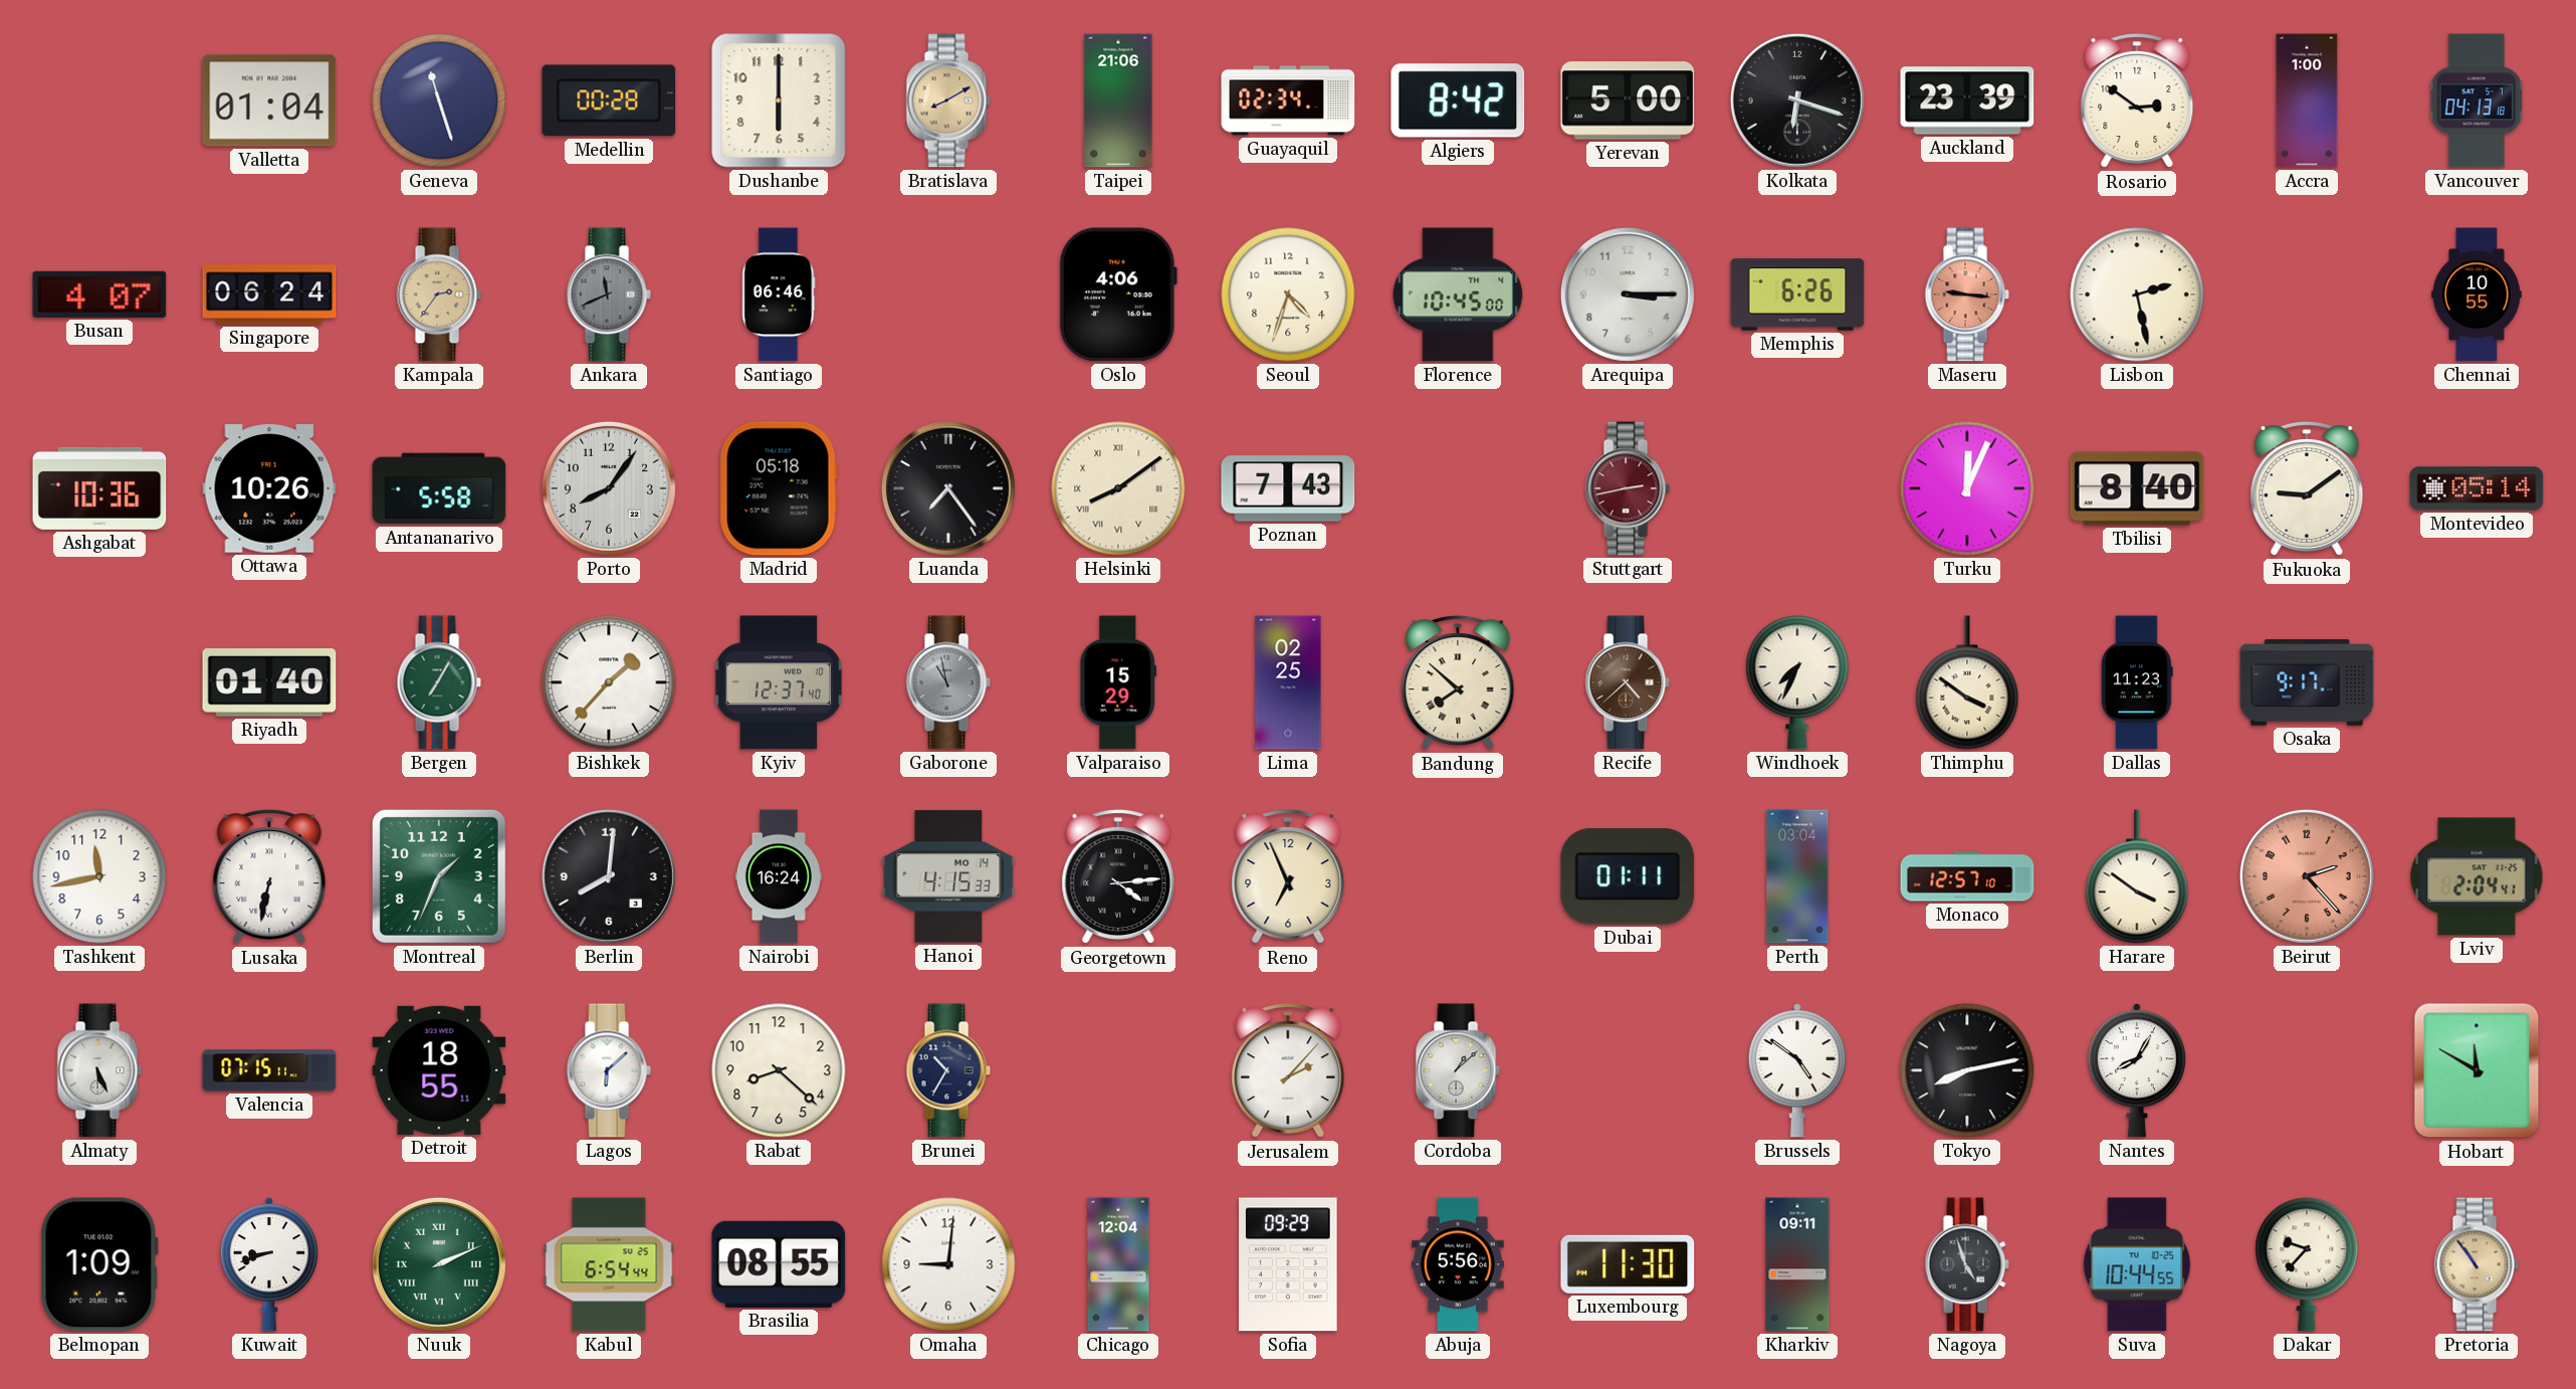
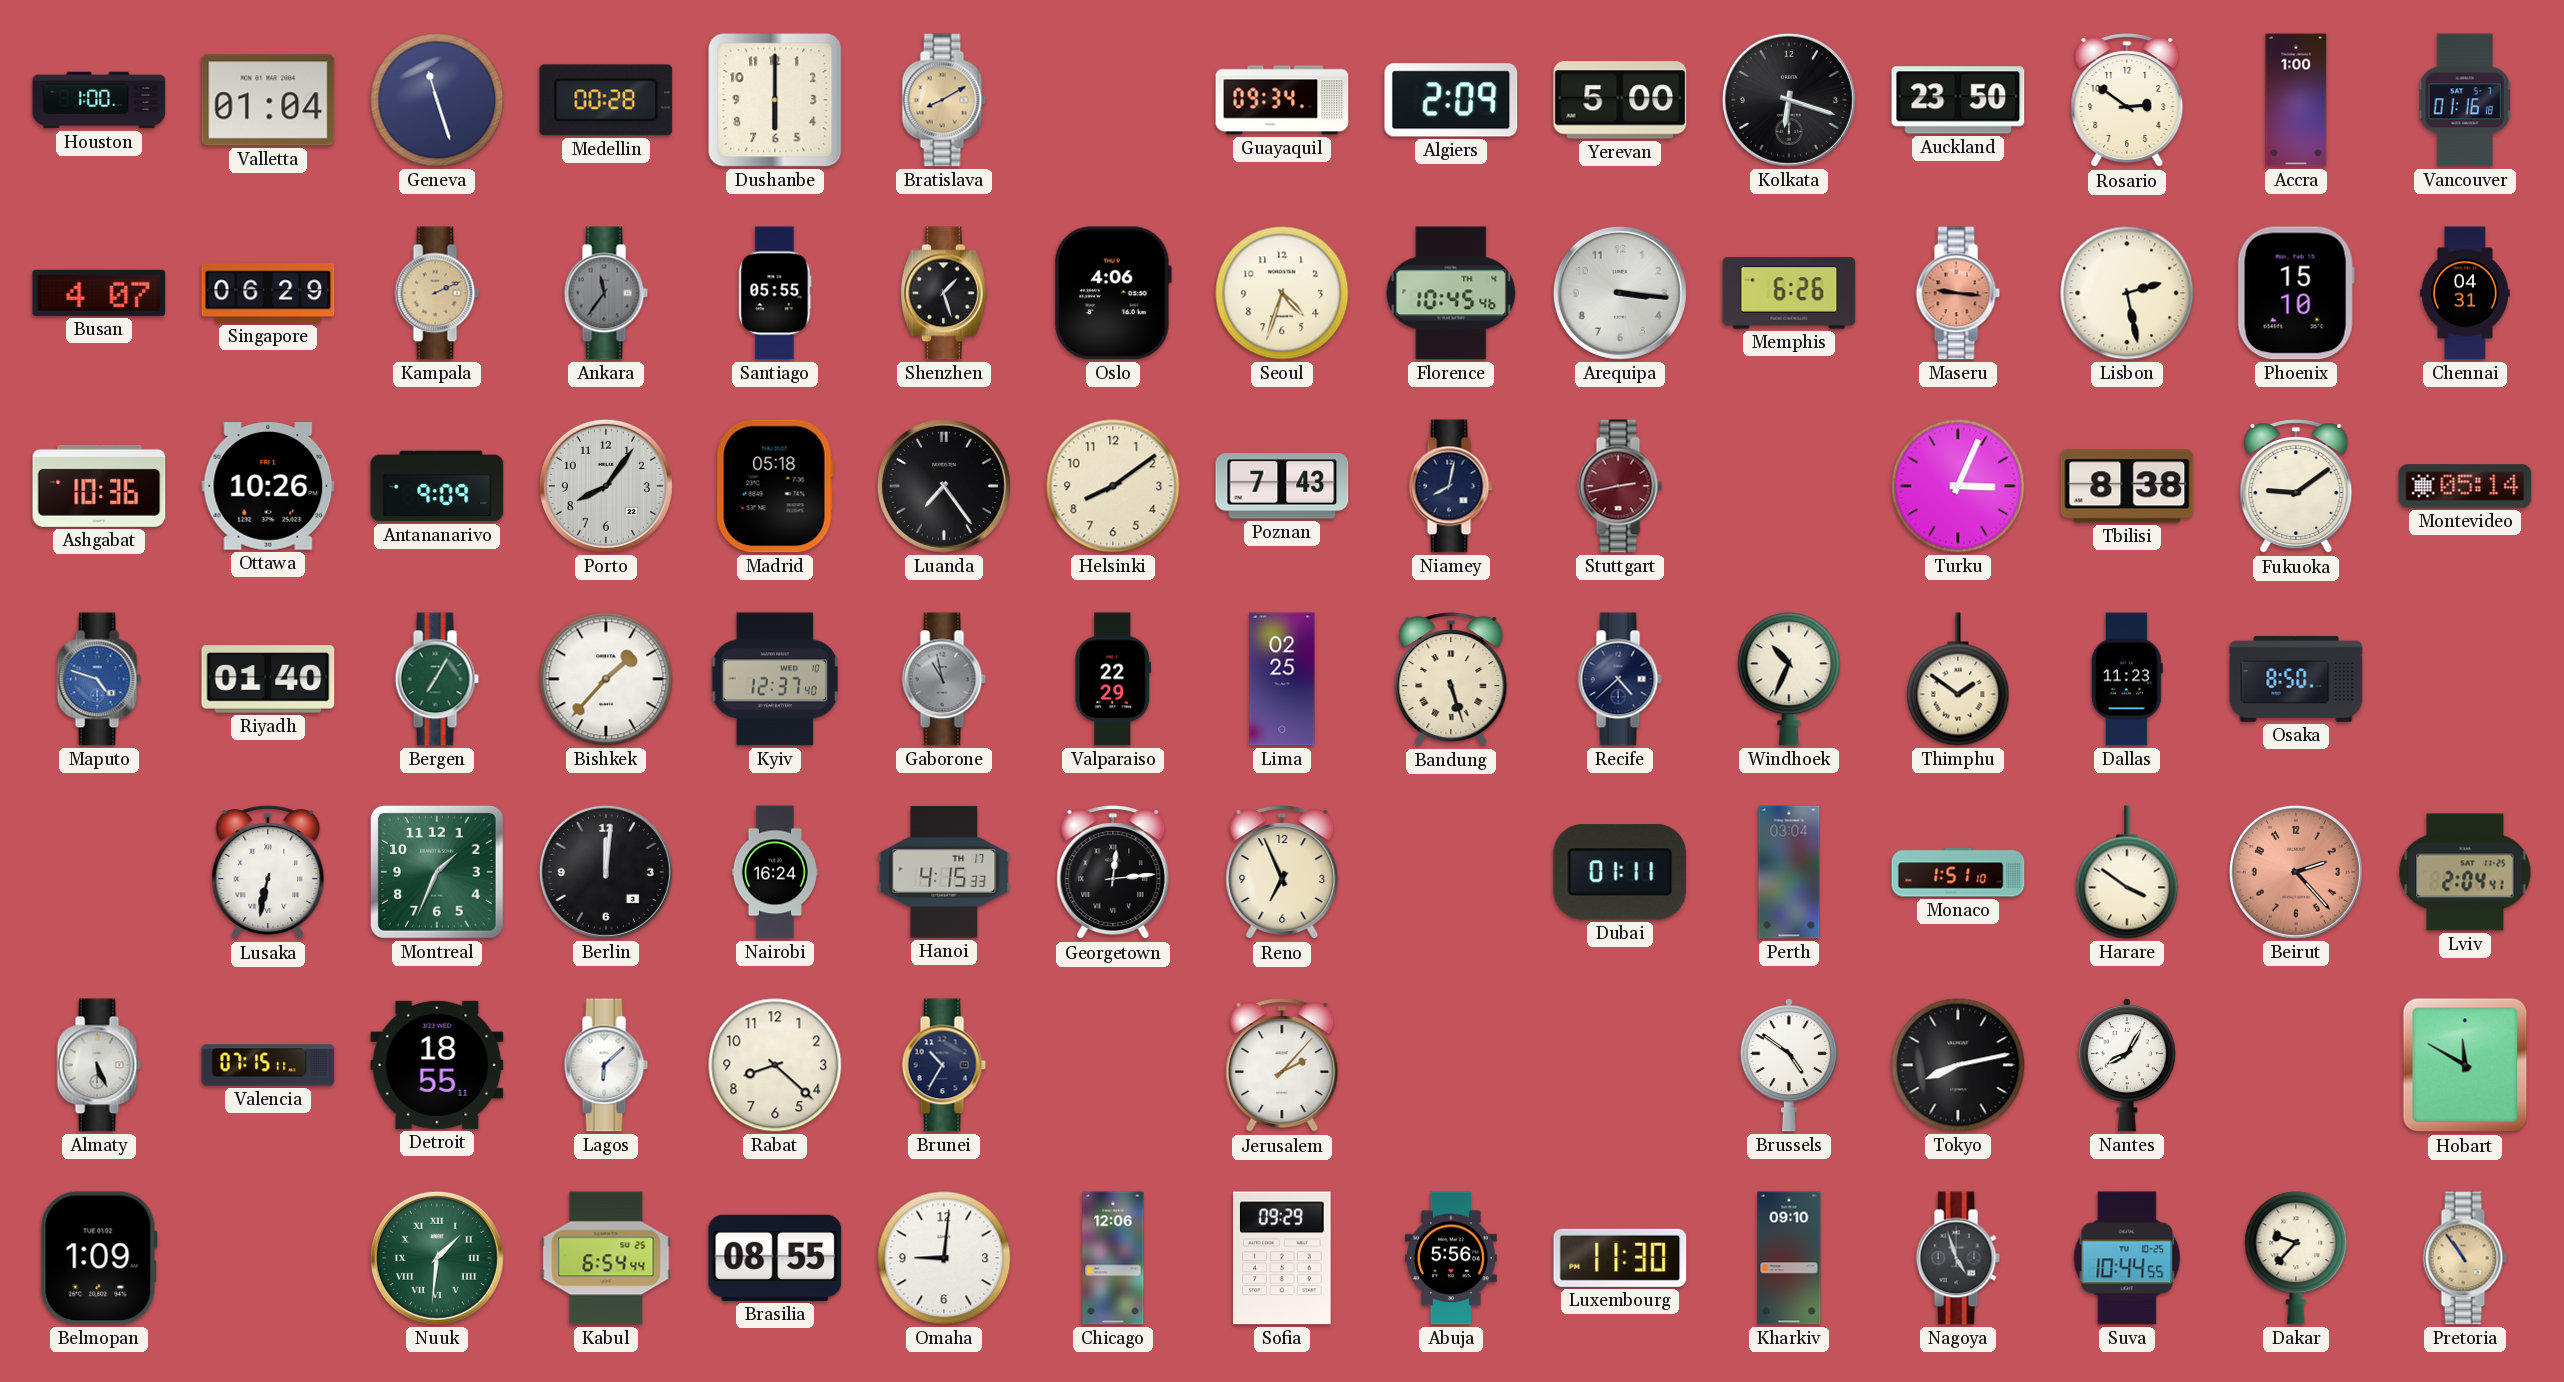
Houston: none -> 1:00 (99, 100)
Taipei: 21:06 -> none (1118, 101)
Guayaquil: 02:34 -> 09:34 (1282, 100)
Algiers: 8:42 -> 2:09 (1451, 100)
Auckland: 23:39 -> 23:50 (1958, 100)
Vancouver: 04:13 -> 01:16 (2465, 100)
Singapore: 06:24 -> 06:29 (268, 293)
Kampala: 2:36 -> 2:11 (437, 293)
Ankara: 11:41 -> 11:36 (606, 293)
Santiago: 06:46 -> 05:55 (775, 293)
Shenzhen: none -> 1:27 (944, 293)
Florence: 10:45:00 -> 10:45:46 (1451, 293)
Arequipa: 3:15 -> 3:16 (1620, 293)
Phoenix: none -> 15:10 (2296, 293)
Chennai: 10:55 -> 04:31 (2466, 293)
Antananarivo: 5:58 -> 9:09 (437, 486)
Helsinki numerals: Roman -> Arabic (1113, 486)
Niamey: none -> 8:02 (1451, 486)
Turku: 12:04 -> 3:04 (1958, 486)
Tbilisi: 8:40 -> 8:38 (2127, 486)
Maputo: none -> 4:48 (99, 679)
Valparaiso: 15:29 -> 22:29 (1113, 679)
Bandung: 7:52 -> 5:27 (1451, 680)
Recife dial: brown -> navy (1620, 679)
Windhoek: 7:34 -> 10:34 (1789, 679)
Thimphu: 3:51 -> 1:51 (1958, 679)
Osaka: 9:17 -> 8:50 (2296, 679)
Tashkent: 11:43 -> none (99, 876)
Berlin: 8:01 -> 12:01 (606, 872)
Hanoi date: MO 14 -> TH 17 (944, 872)
Georgetown: 4:14 -> 12:14 (1113, 873)
Monaco: 12:57 -> 1:51 (1958, 872)
Cordoba: 1:08 -> none (1458, 1070)
Kuwait: 8:42 -> none (269, 1264)
Nuuk: 2:11 -> 1:31 (437, 1258)
Chicago: 12:04 -> 12:06 (1113, 1258)
Kharkiv: 09:11 -> 09:10 (1789, 1258)
